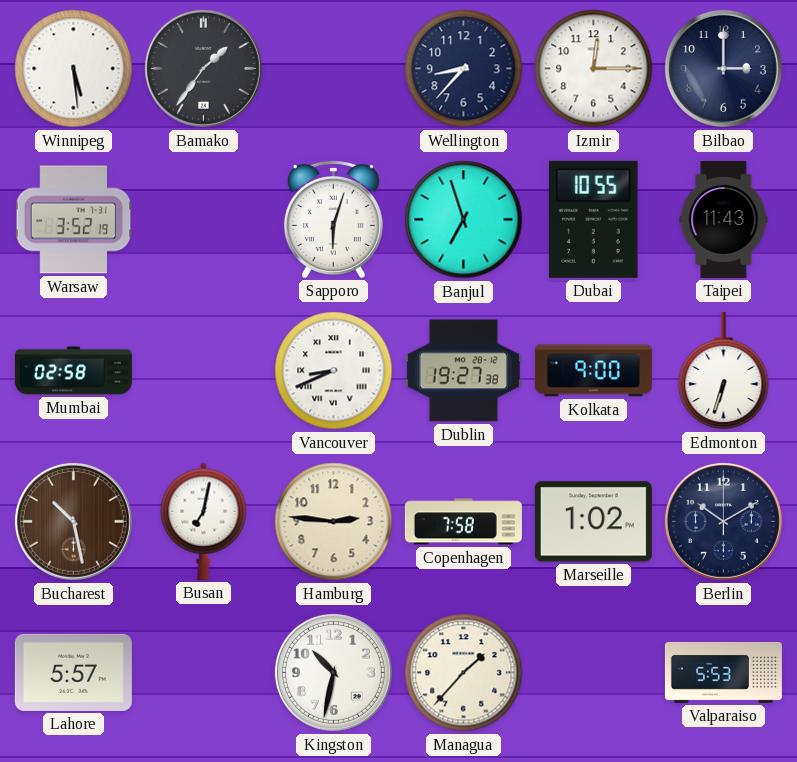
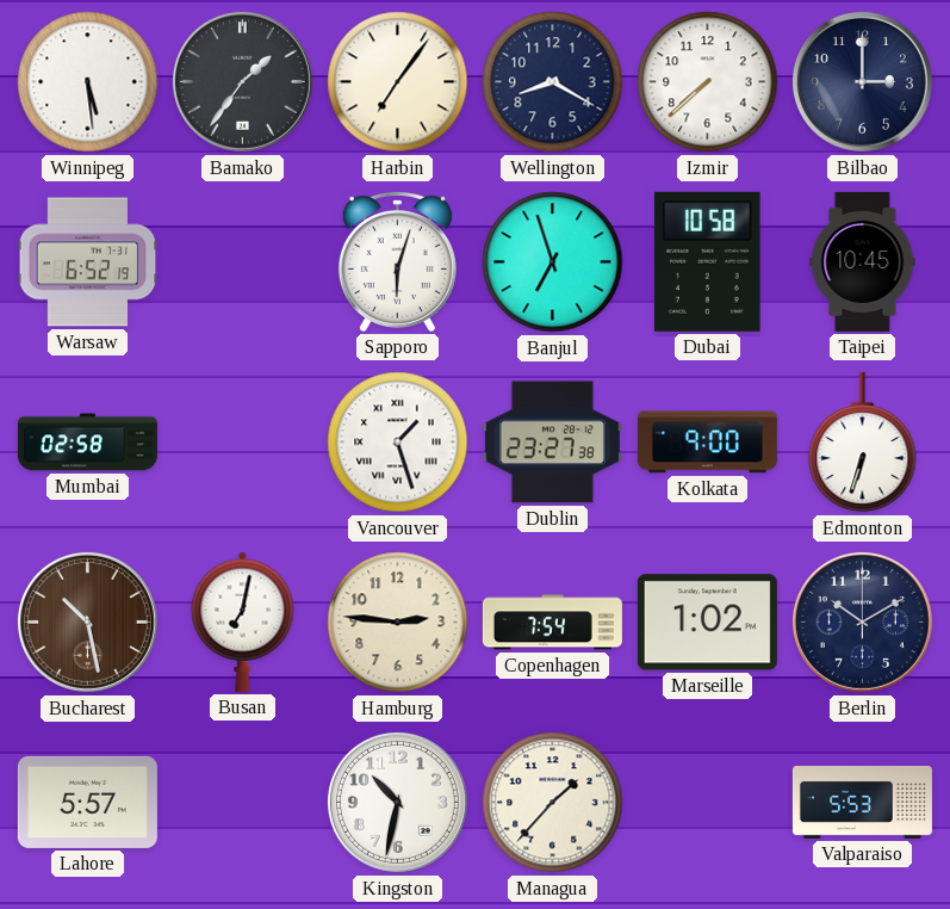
Harbin: none -> 7:06 (398, 82)
Wellington: 8:37 -> 8:20 (553, 82)
Izmir: 12:15 -> 7:38 (708, 82)
Warsaw: 3:52 -> 6:52 (88, 262)
Dubai: 10:55 -> 10:58 (708, 261)
Taipei: 11:43 -> 10:45 (863, 261)
Vancouver: 8:41 -> 1:27 (398, 443)
Dublin: 19:27 -> 23:27 (552, 443)
Copenhagen: 7:58 -> 7:54 (552, 623)
